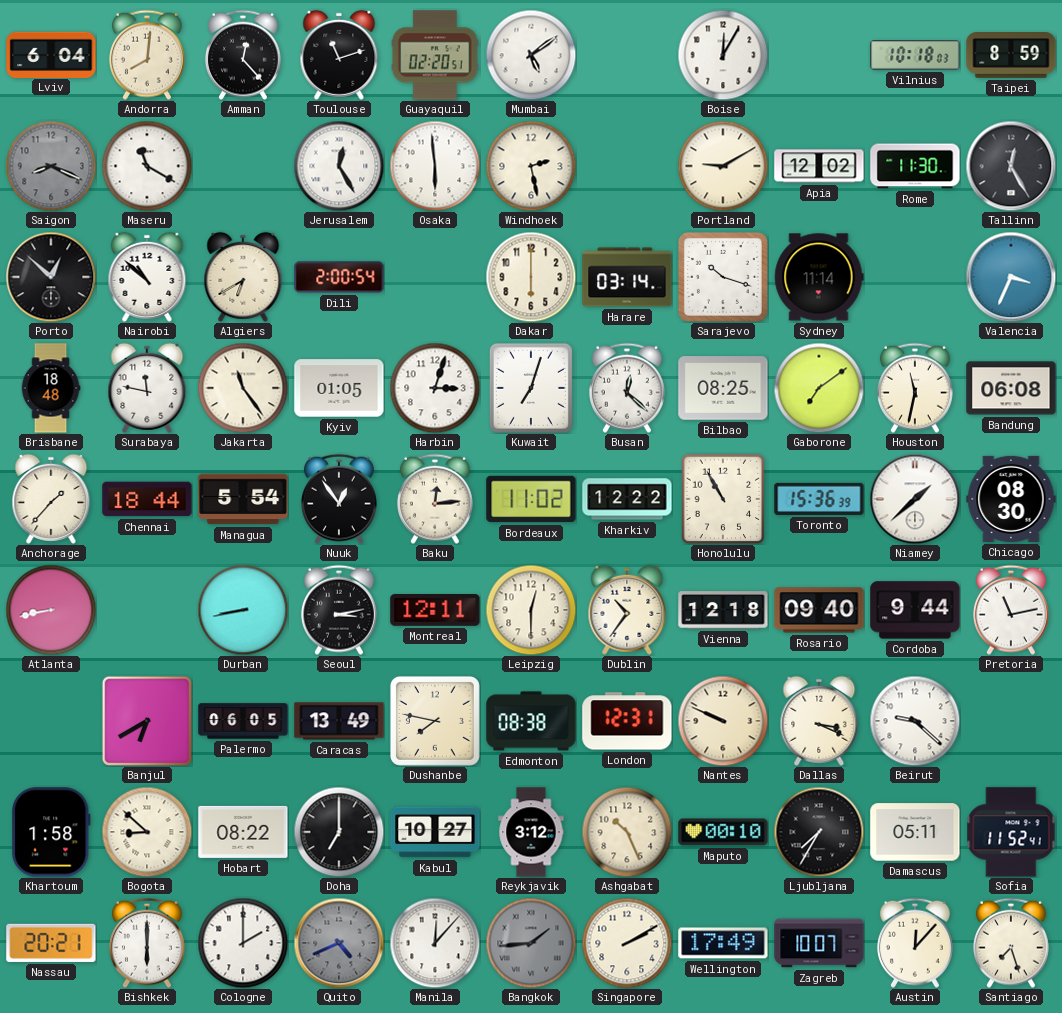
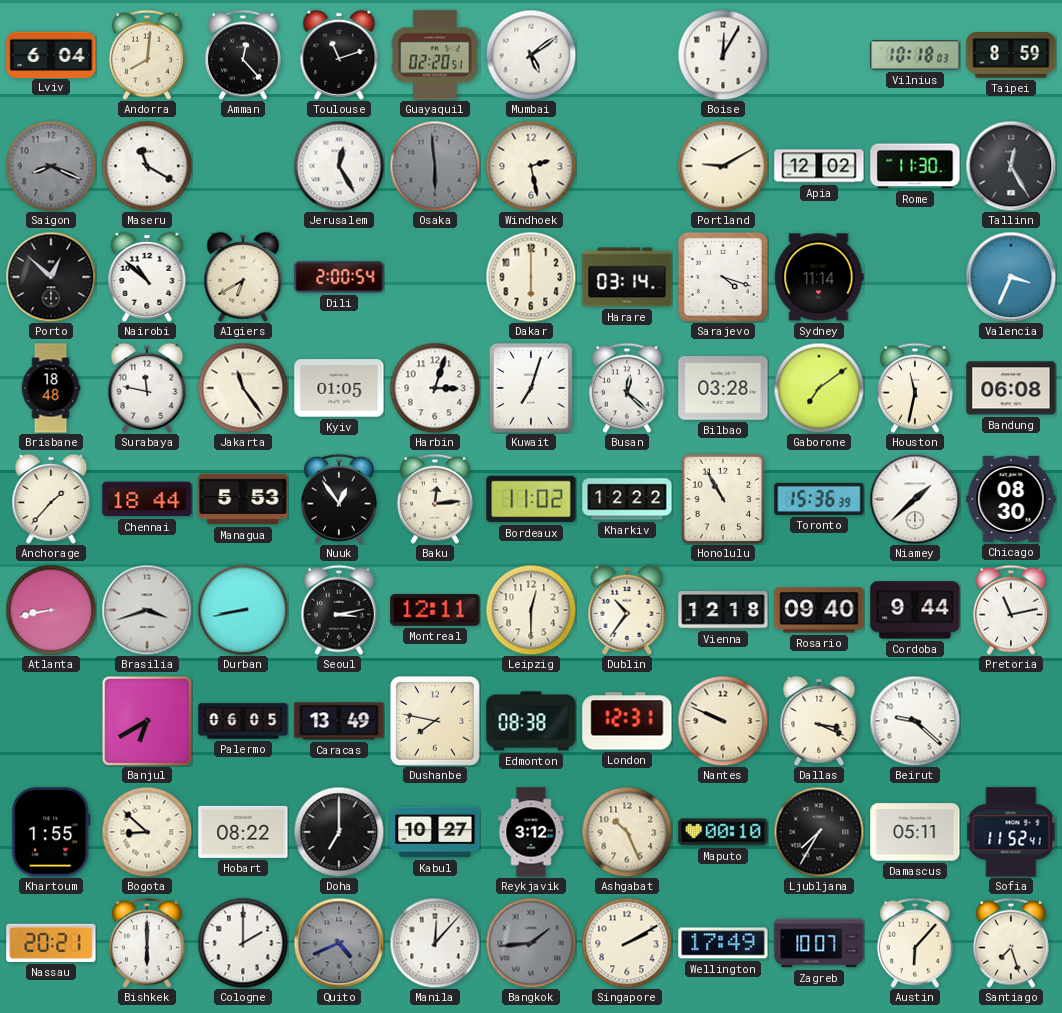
Osaka dial: white -> grey (435, 166)
Sarajevo: 10:18 -> 4:18 (723, 277)
Bilbao: 08:25 -> 03:28 (723, 388)
Managua: 5:54 -> 5:53 (243, 499)
Brasilia: none -> 3:42 (147, 610)
Khartoum: 1:58 -> 1:55 (51, 832)
Austin: 12:07 -> 6:07 (915, 943)
